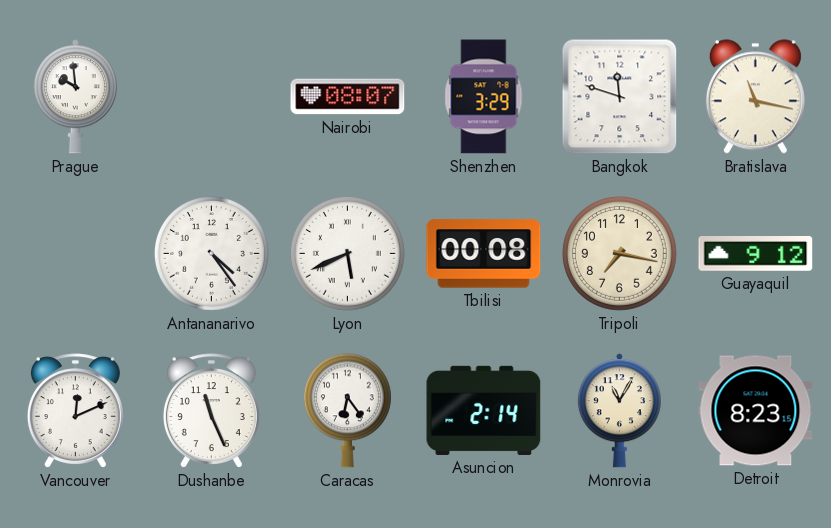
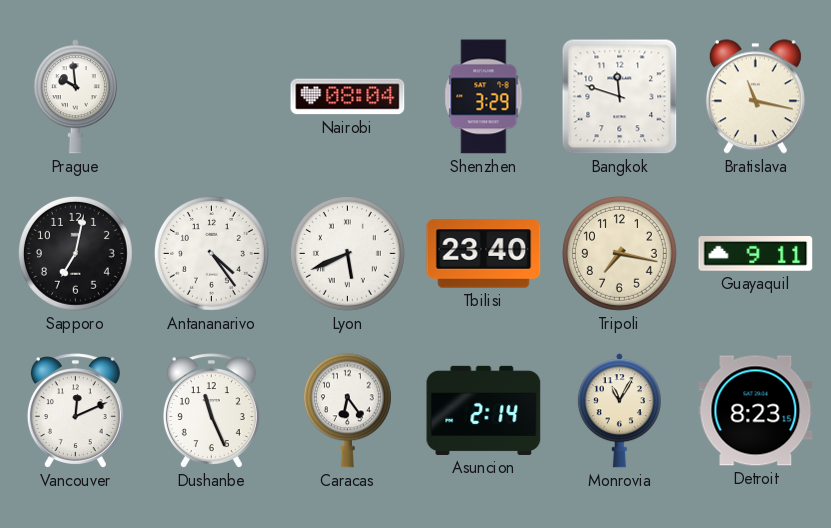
Nairobi: 08:07 -> 08:04 (348, 97)
Sapporo: none -> 7:02 (75, 253)
Tbilisi: 00:08 -> 23:40 (484, 254)
Guayaquil: 9:12 -> 9:11 (756, 254)
